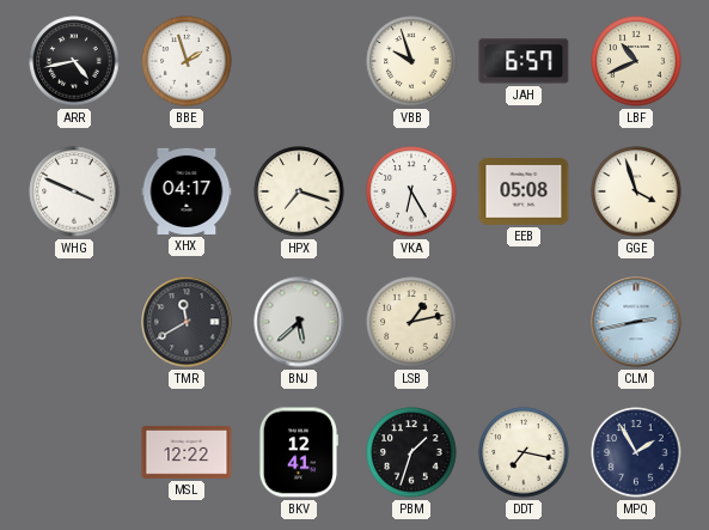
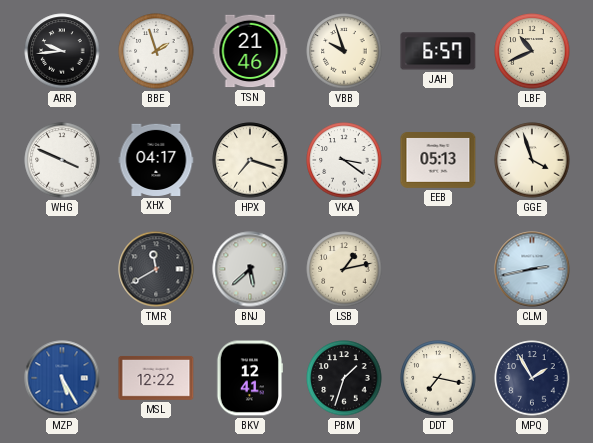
ARR: 4:43 -> 9:44 (62, 51)
TSN: none -> 21:46 (250, 51)
VKA: 6:25 -> 3:21 (344, 160)
EEB: 05:08 -> 05:13 (438, 161)
MZP: none -> 5:25 (62, 378)
